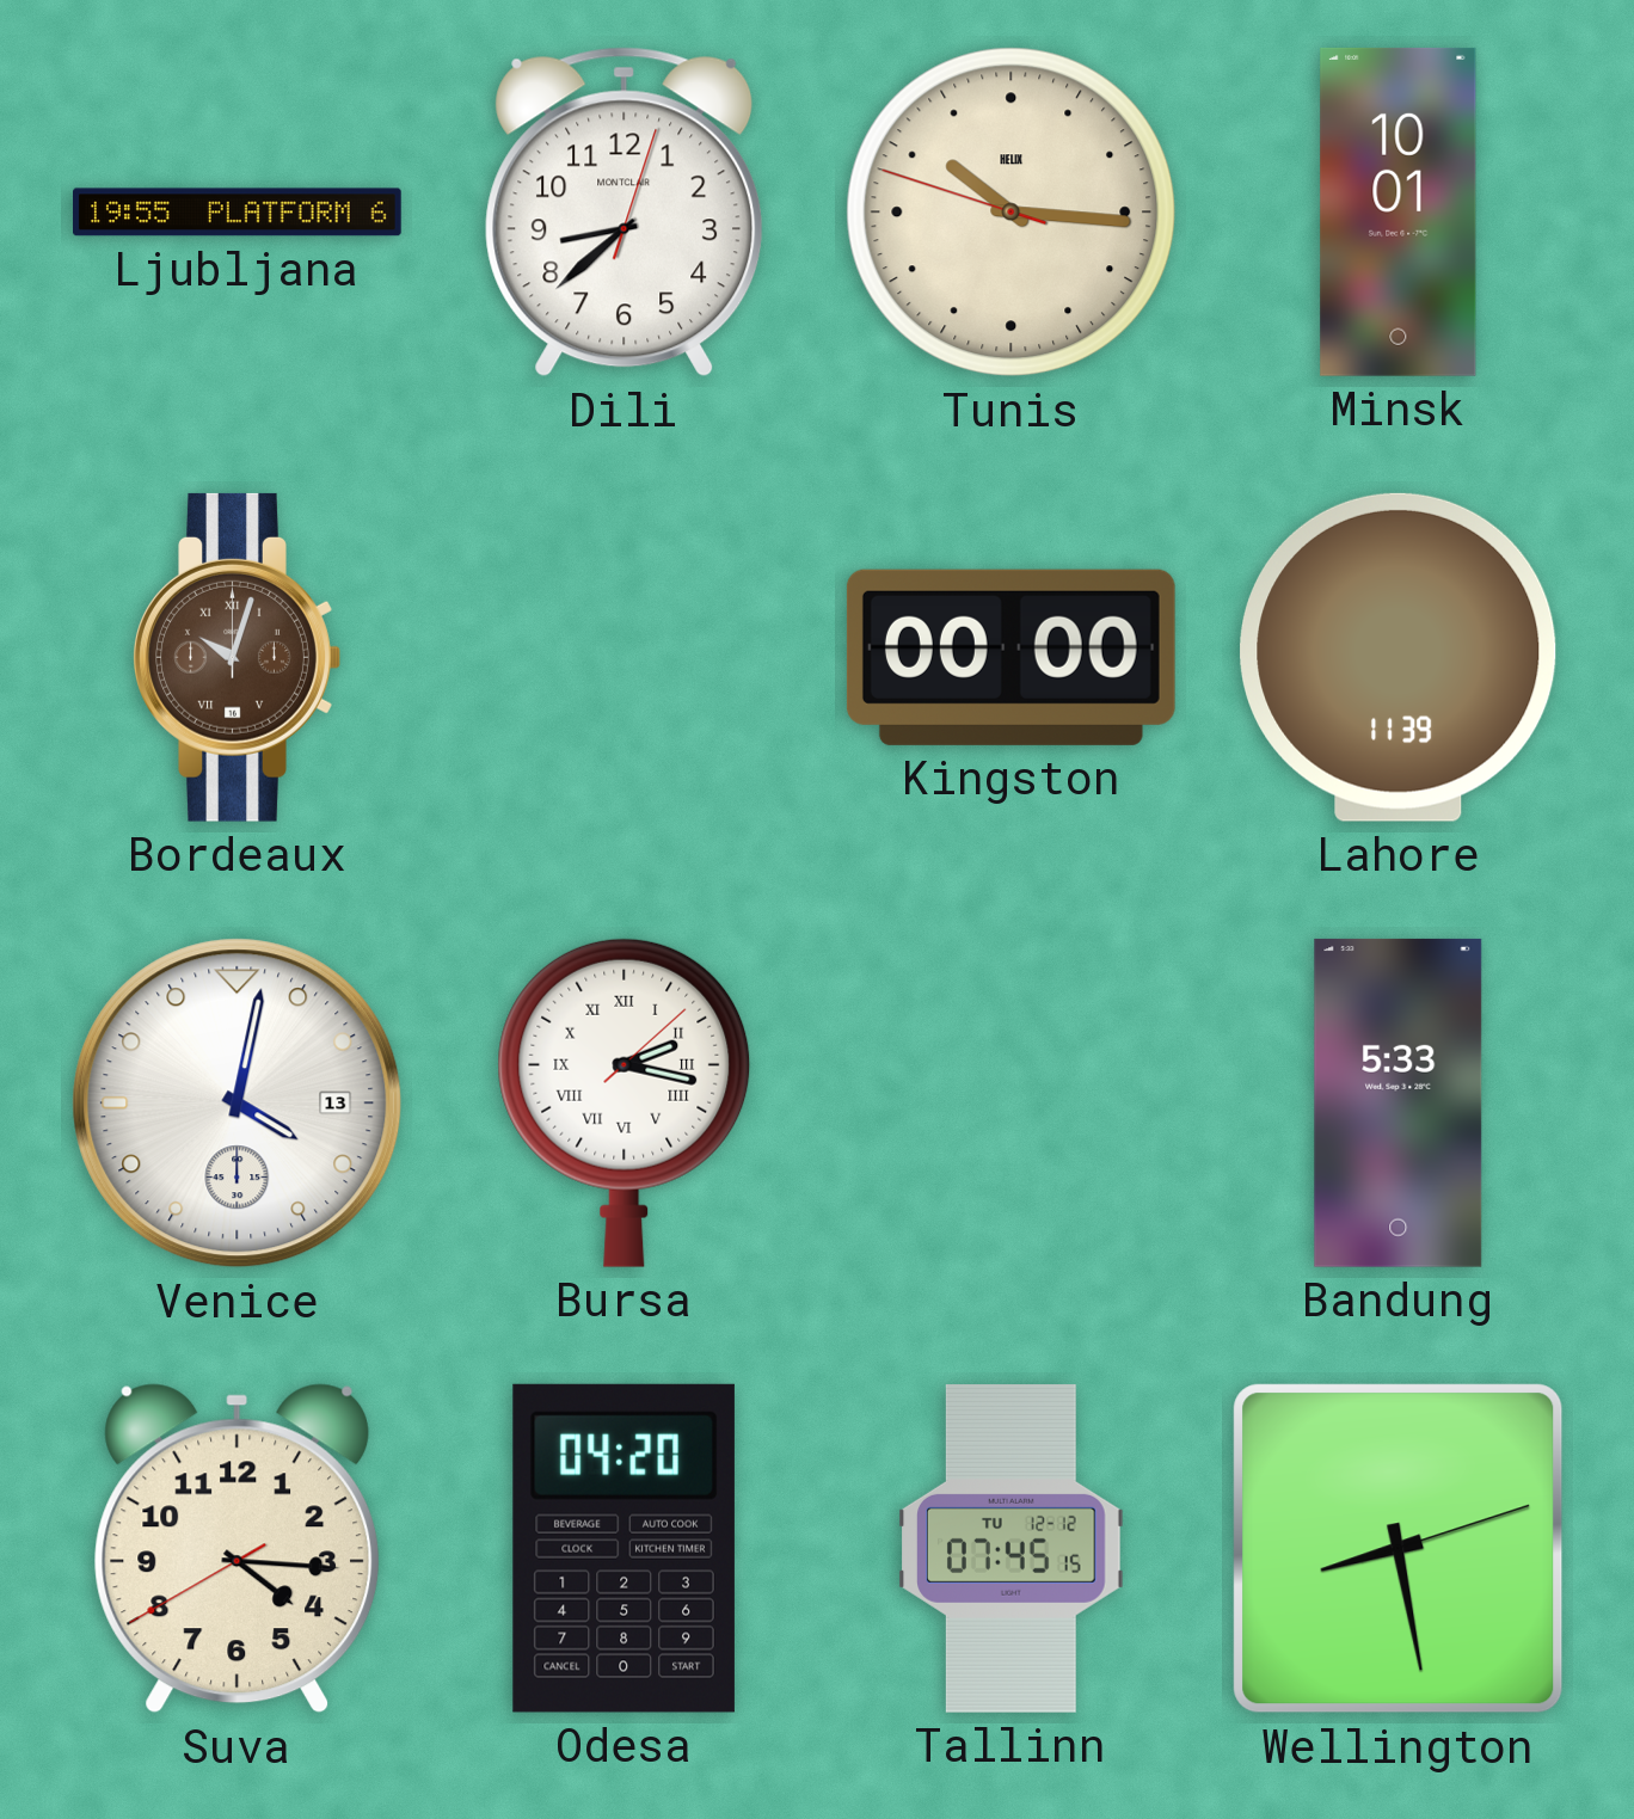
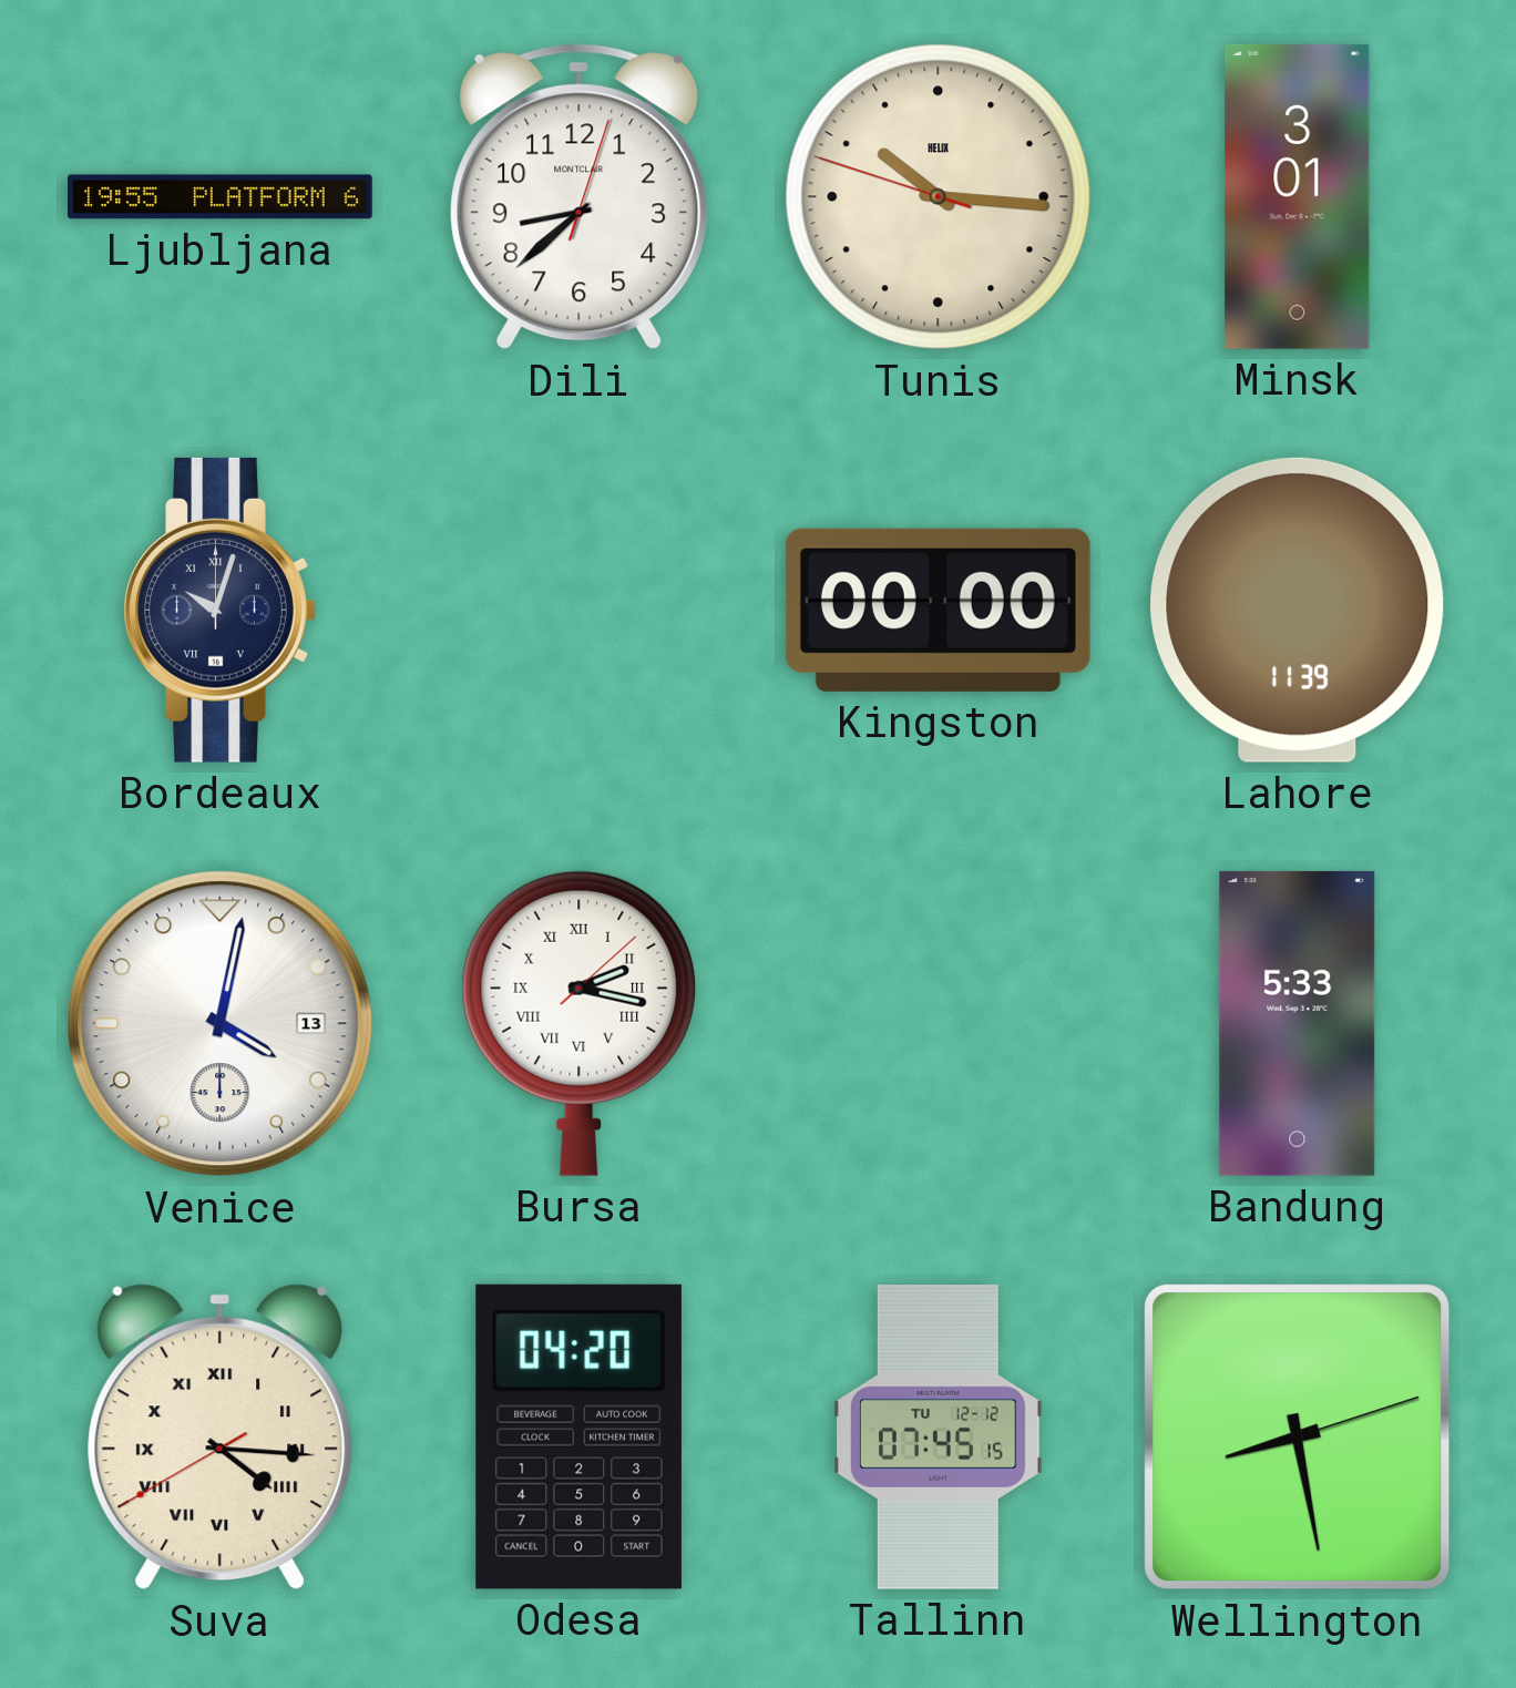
Minsk: 10:01 -> 3:01 (1298, 196)
Bordeaux dial: brown -> navy (219, 610)
Suva numerals: Arabic -> Roman (221, 1438)
